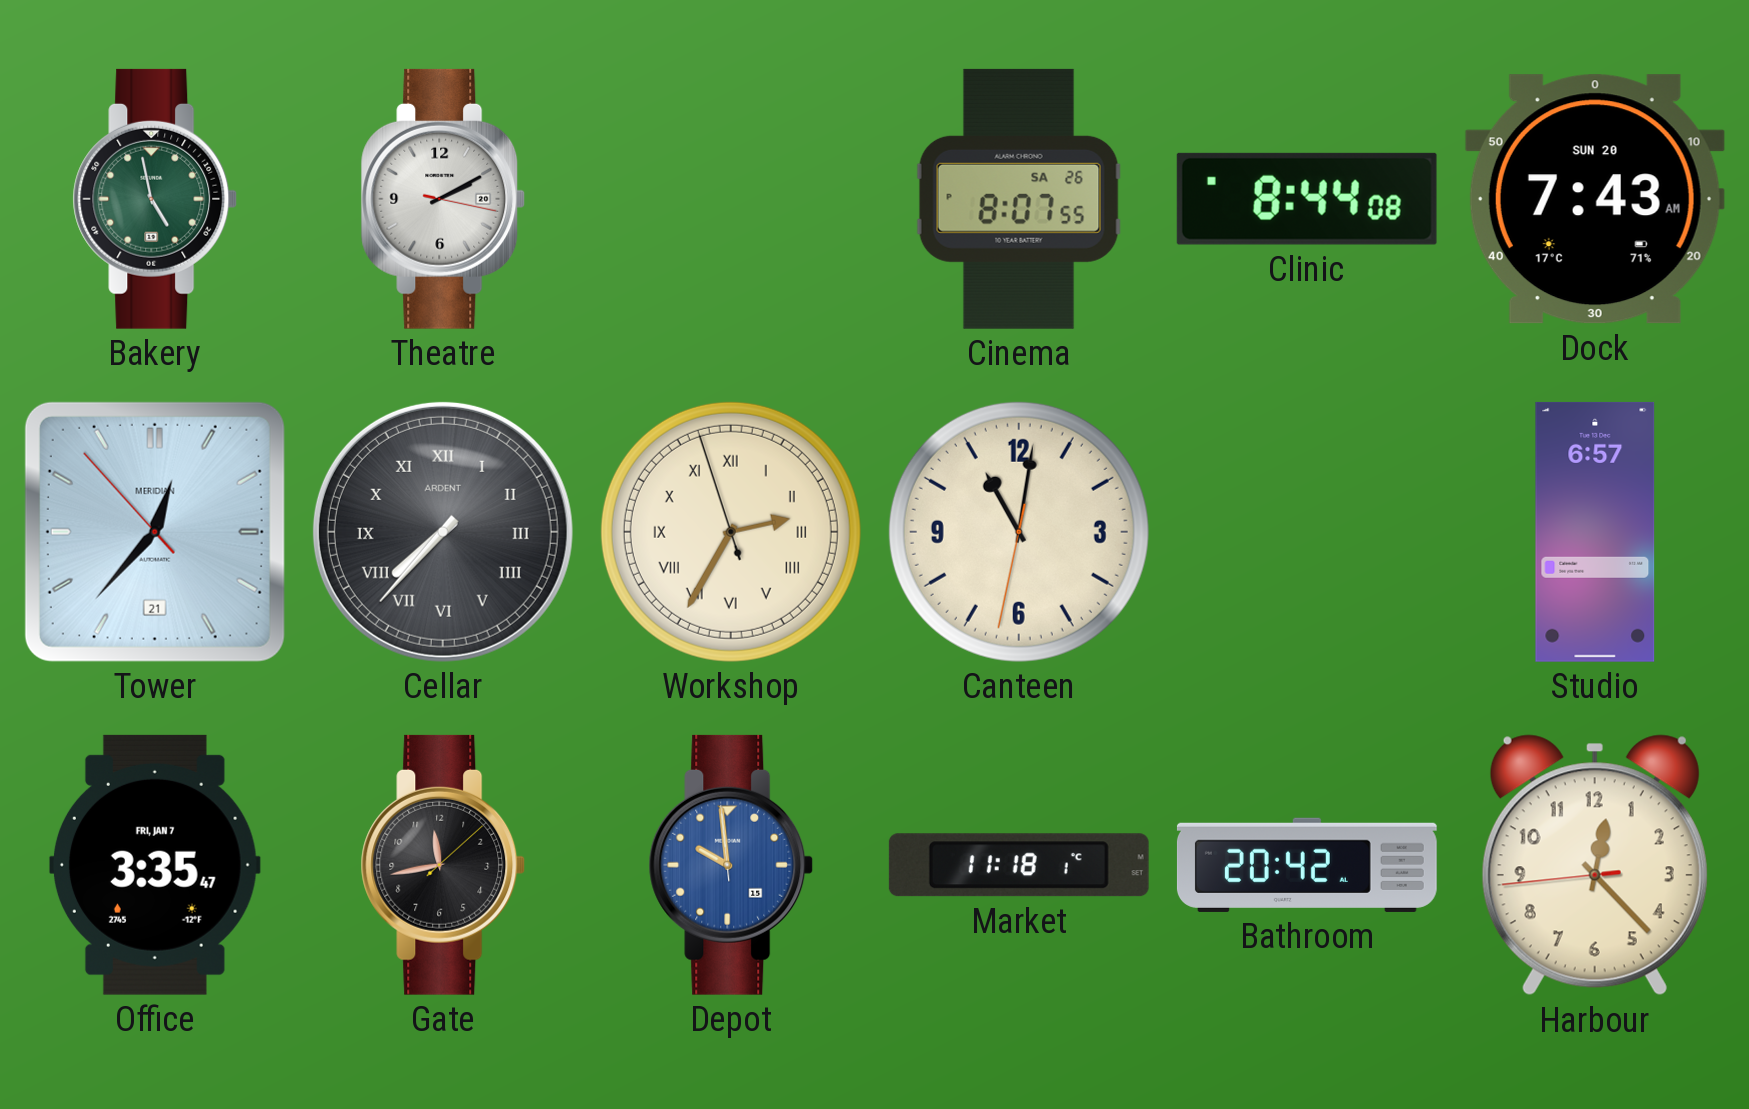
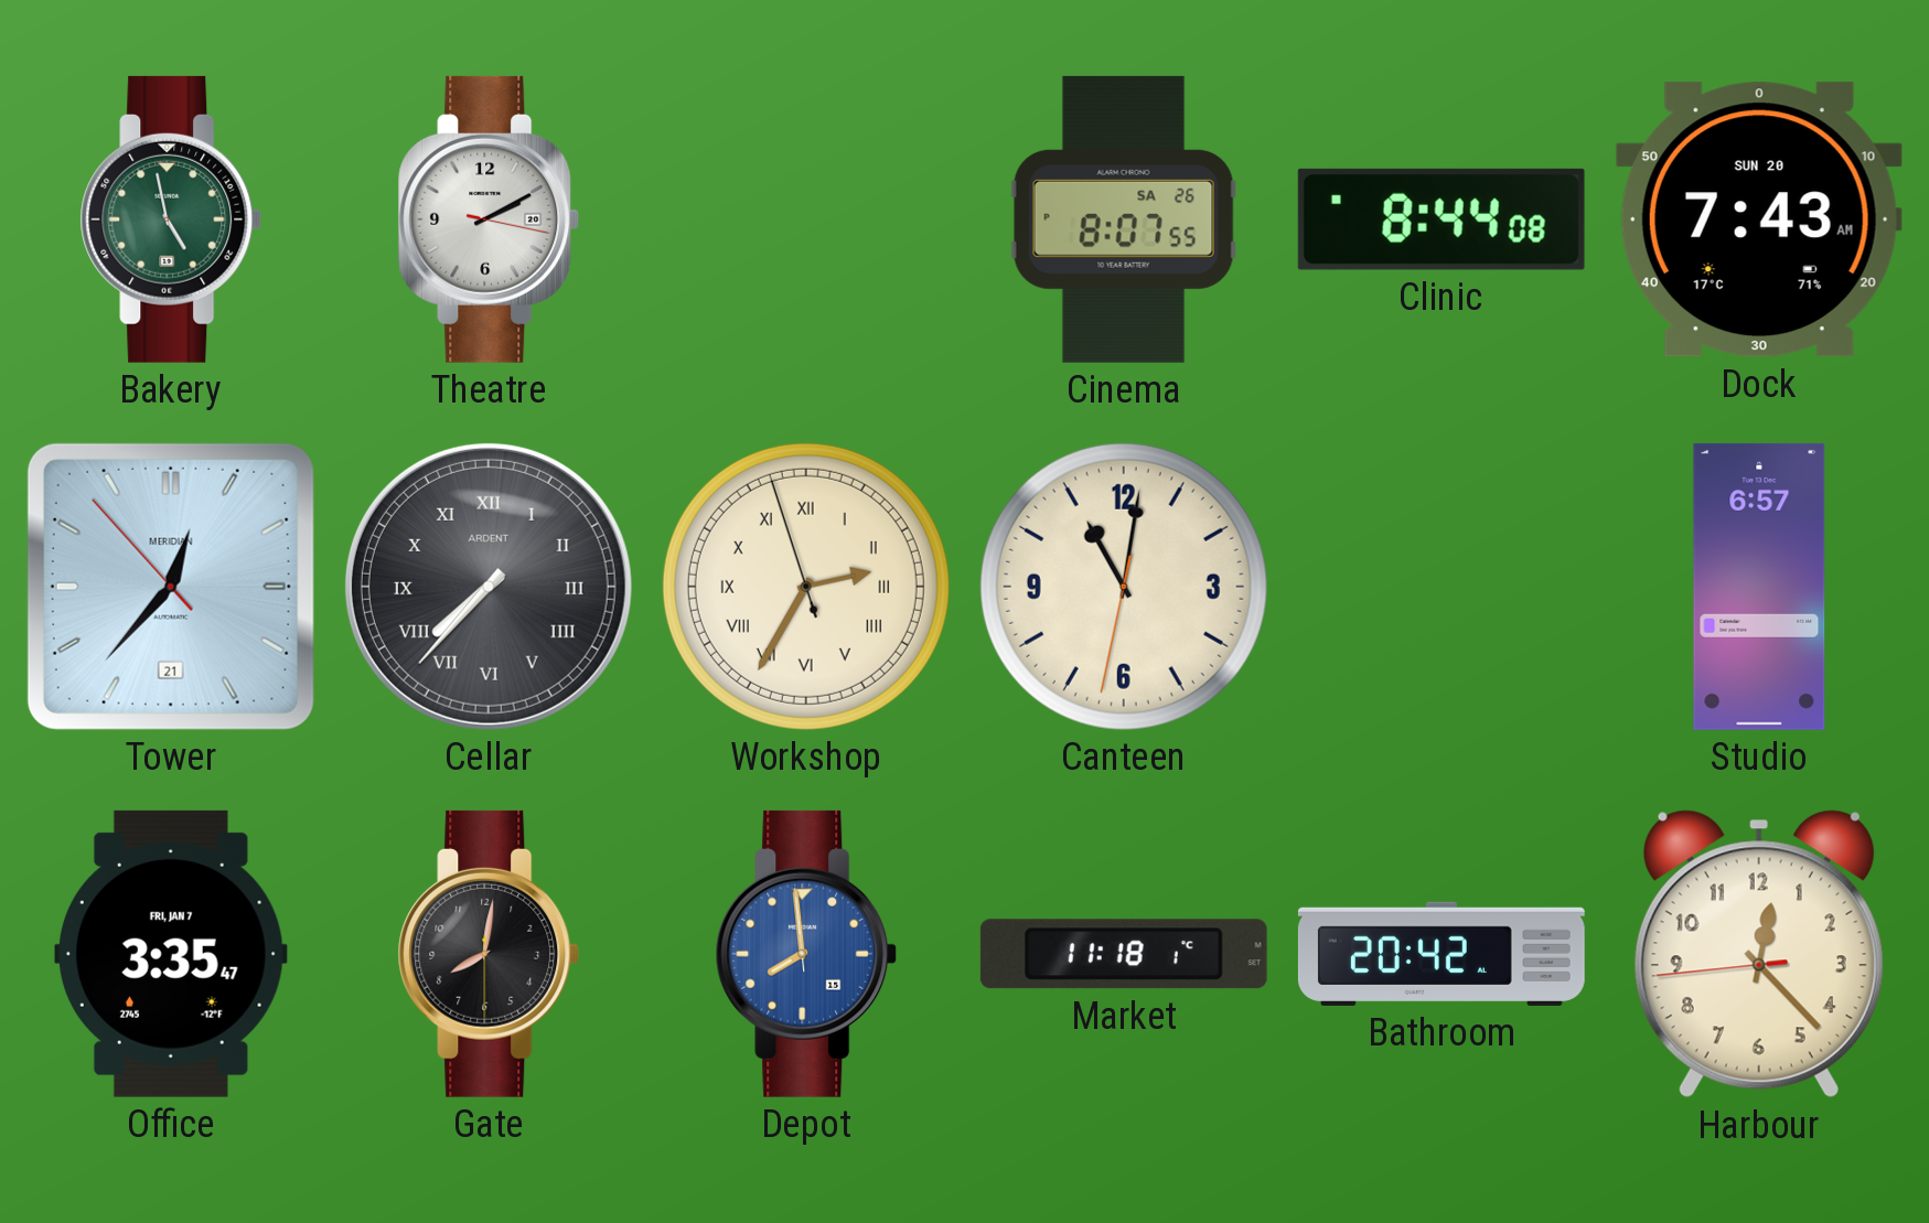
Gate: 11:43 -> 8:01 (489, 954)
Depot: 9:58 -> 7:58 (806, 954)
